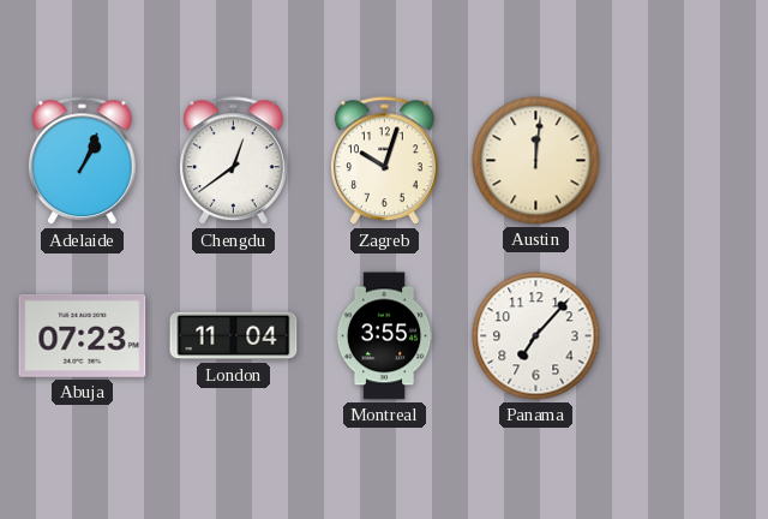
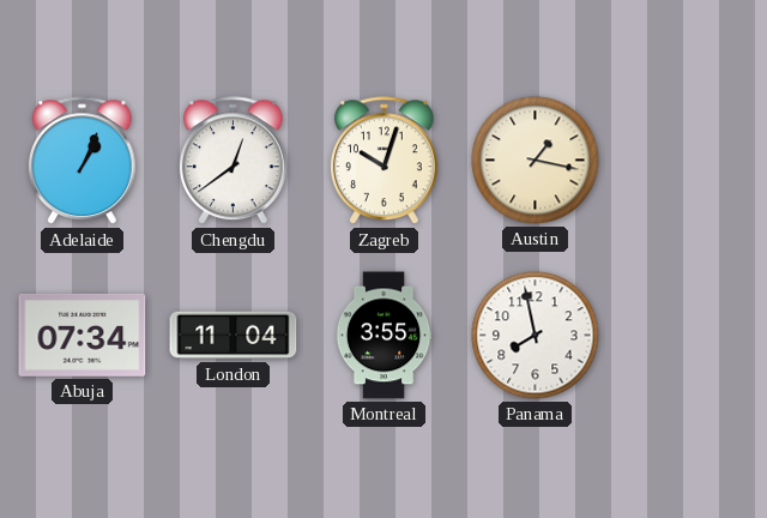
Austin: 12:01 -> 1:17 (536, 161)
Abuja: 07:23 -> 07:34 (83, 335)
Panama: 7:07 -> 7:58 (536, 336)
